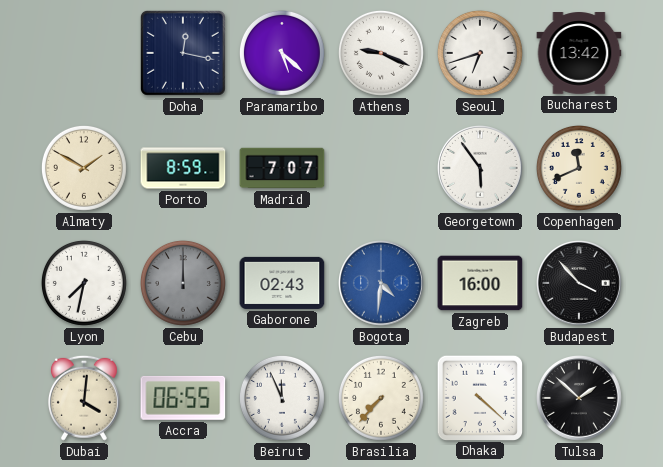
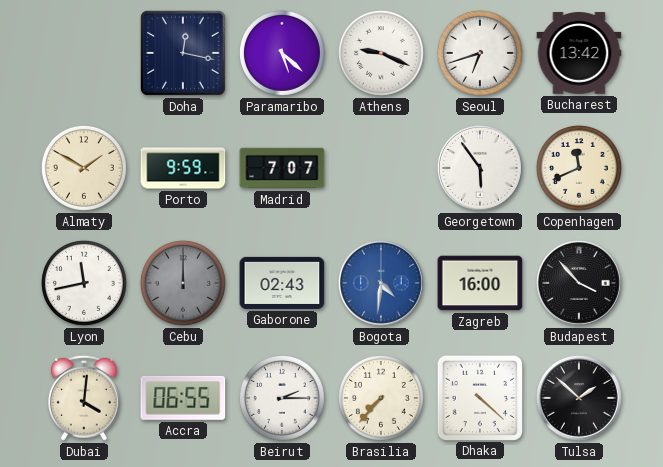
Porto: 8:59 -> 9:59 (183, 168)
Lyon: 7:32 -> 11:43 (84, 283)
Beirut: 11:56 -> 2:15 (282, 398)
